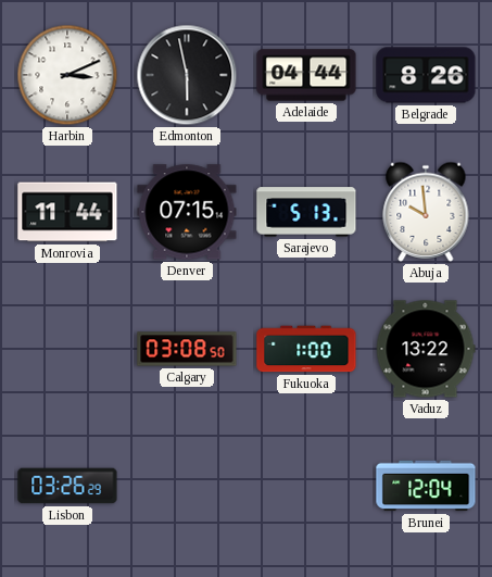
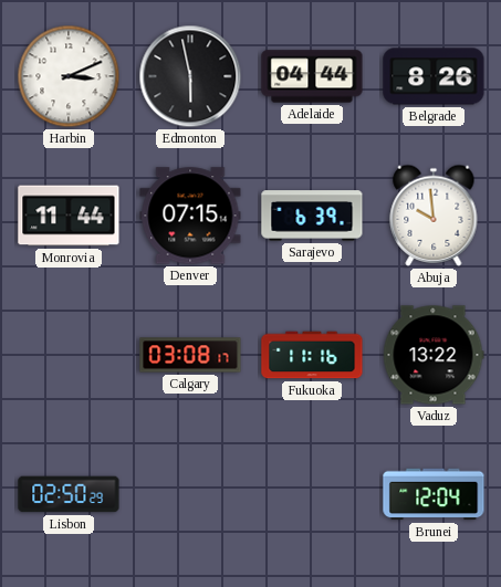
Sarajevo: 5:13 -> 6:39 (312, 216)
Calgary: 03:08:50 -> 03:08:17 (190, 355)
Fukuoka: 1:00 -> 11:16 (312, 355)
Lisbon: 03:26 -> 02:50 (69, 494)
